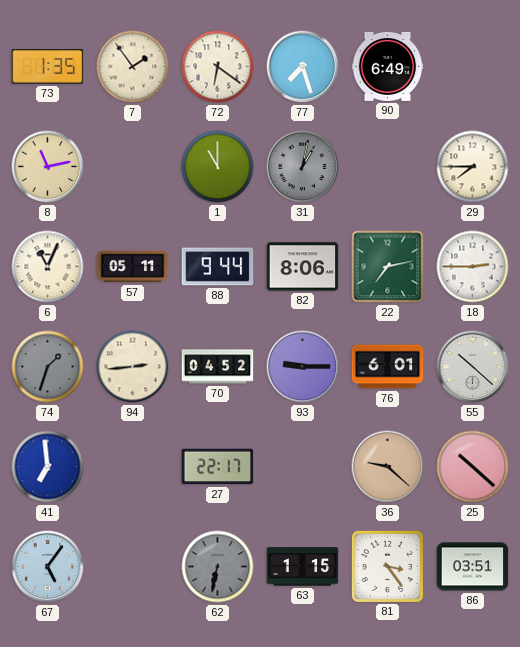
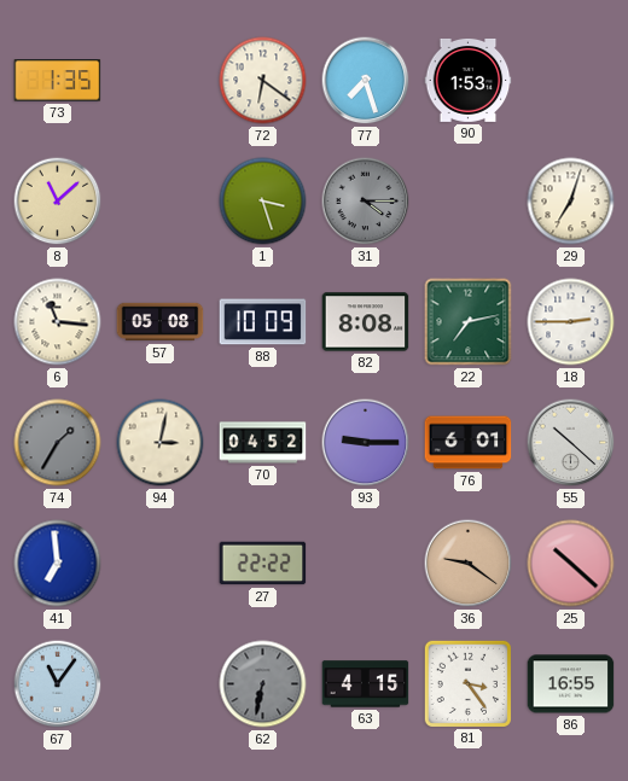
7: 1:54 -> none (133, 67)
90: 6:49 -> 1:53 (469, 80)
8: 11:13 -> 11:08 (58, 202)
1: 11:00 -> 3:27 (263, 202)
31: 1:02 -> 4:15 (366, 202)
29: 7:45 -> 7:03 (571, 202)
6: 11:04 -> 11:16 (58, 322)
57: 05:11 -> 05:08 (161, 322)
88: 9:44 -> 10:09 (263, 322)
82: 8:06 -> 8:08 (366, 322)
74: 1:33 -> 1:35 (58, 443)
94: 2:44 -> 3:02 (161, 443)
27: 22:17 -> 22:22 (263, 564)
36: 9:22 -> 9:21 (469, 564)
67: 5:06 -> 11:06 (58, 684)
63: 1:15 -> 4:15 (366, 684)
86: 03:51 -> 16:55 (571, 684)
